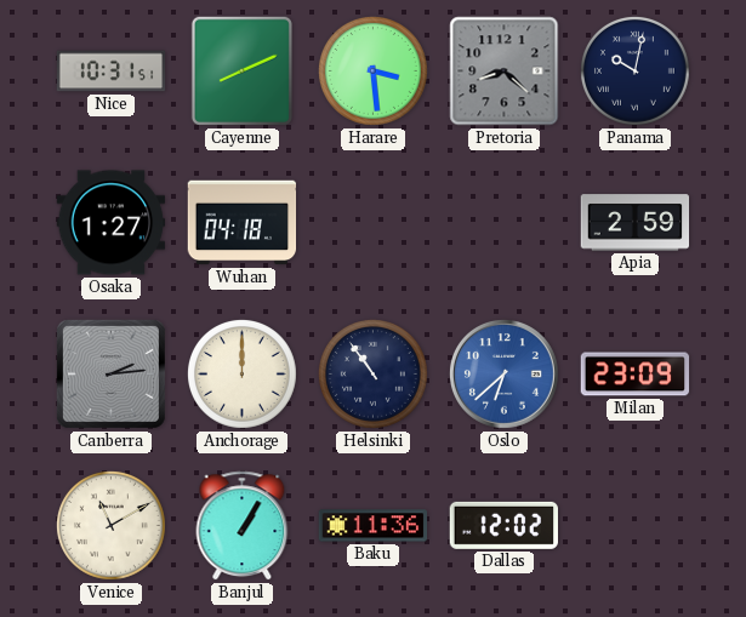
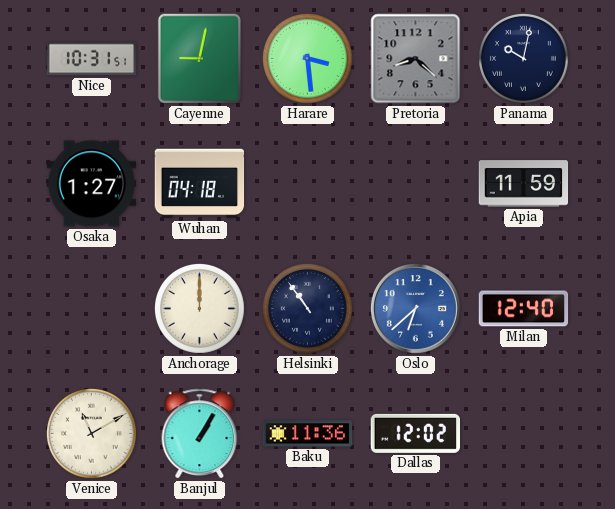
Cayenne: 8:11 -> 9:02 (199, 58)
Apia: 2:59 -> 11:59 (524, 184)
Canberra: 2:14 -> none (110, 373)
Milan: 23:09 -> 12:40 (524, 309)
